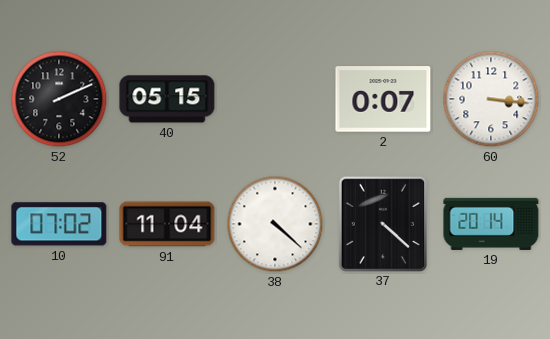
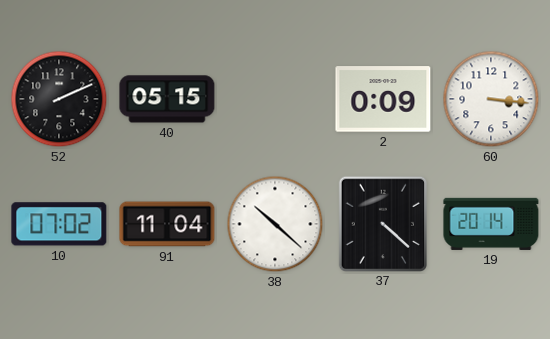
2: 0:07 -> 0:09 (383, 99)
38: 4:22 -> 10:22 (275, 224)
